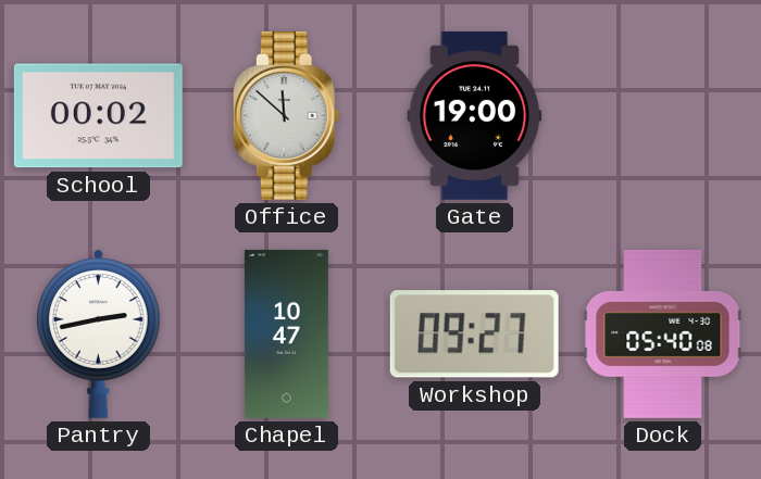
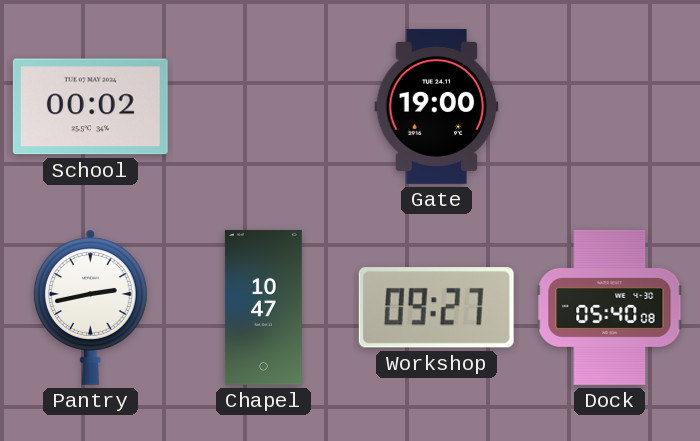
Office: 11:52 -> none (286, 115)
